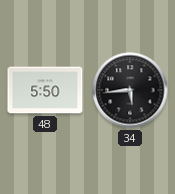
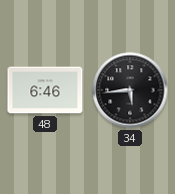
48: 5:50 -> 6:46 (45, 90)
